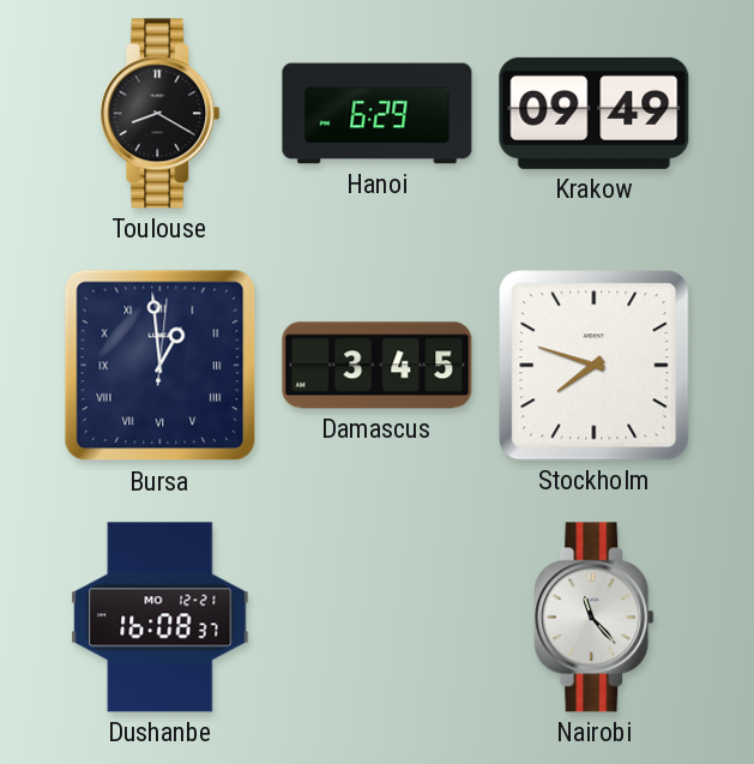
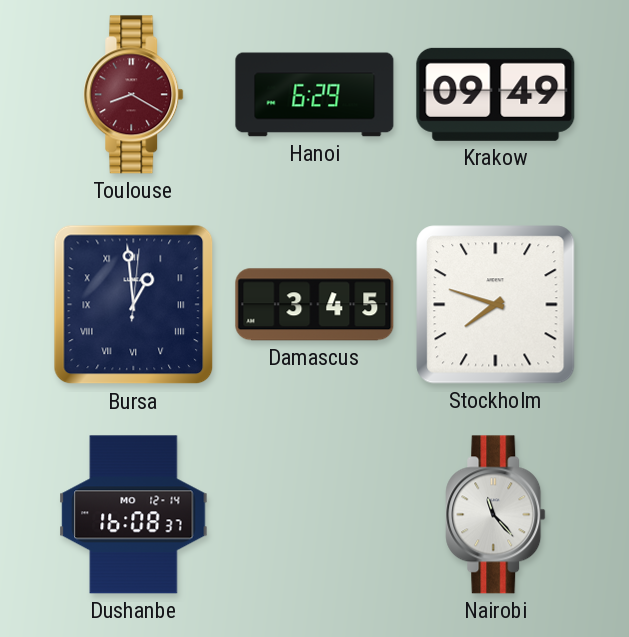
Toulouse dial: black -> burgundy (134, 95)
Dushanbe date: MO 12-21 -> MO 12-14 (134, 515)
